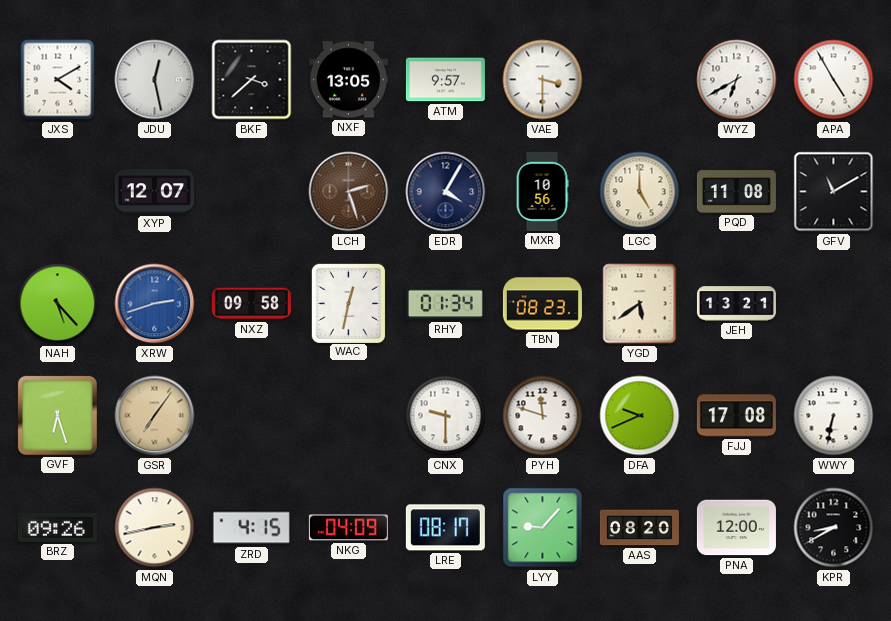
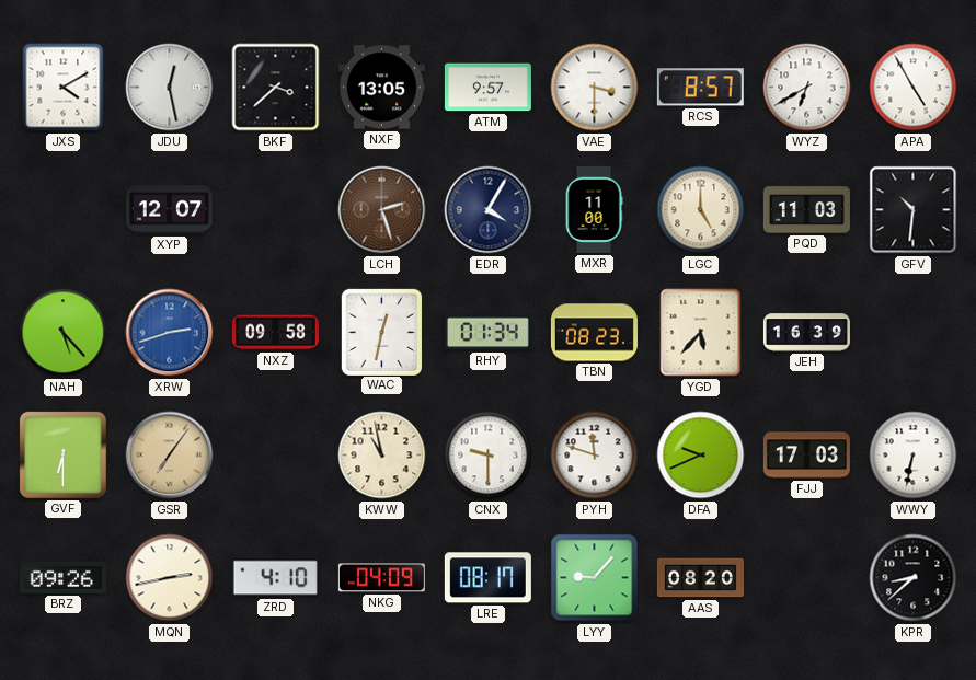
RCS: none -> 8:57 (700, 88)
MXR: 10:56 -> 11:00 (594, 209)
PQD: 11:08 -> 11:03 (806, 210)
GFV: 11:10 -> 10:31 (914, 210)
YGD: 5:39 -> 5:37 (701, 333)
JEH: 13:21 -> 16:39 (806, 333)
GVF: 6:27 -> 6:30 (62, 454)
KWW: none -> 10:58 (382, 456)
FJJ: 17:08 -> 17:03 (806, 456)
ZRD: 4:15 -> 4:10 (275, 578)
PNA: 12:00 -> none (736, 528)
KPR: 8:40 -> 8:38 (914, 578)
